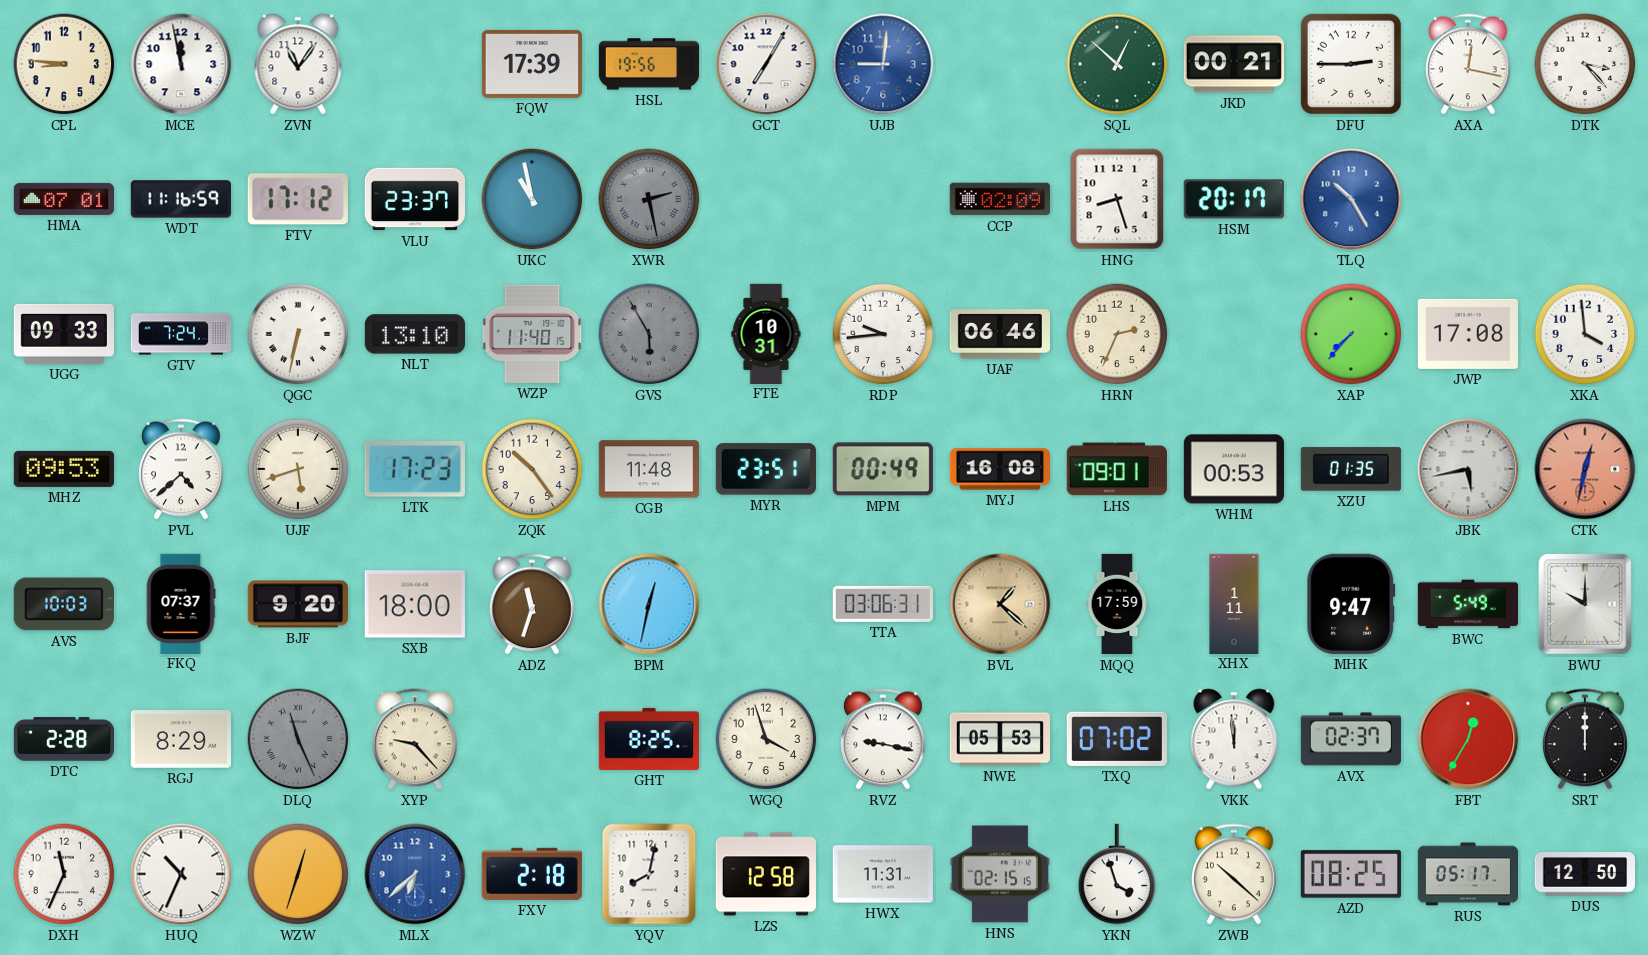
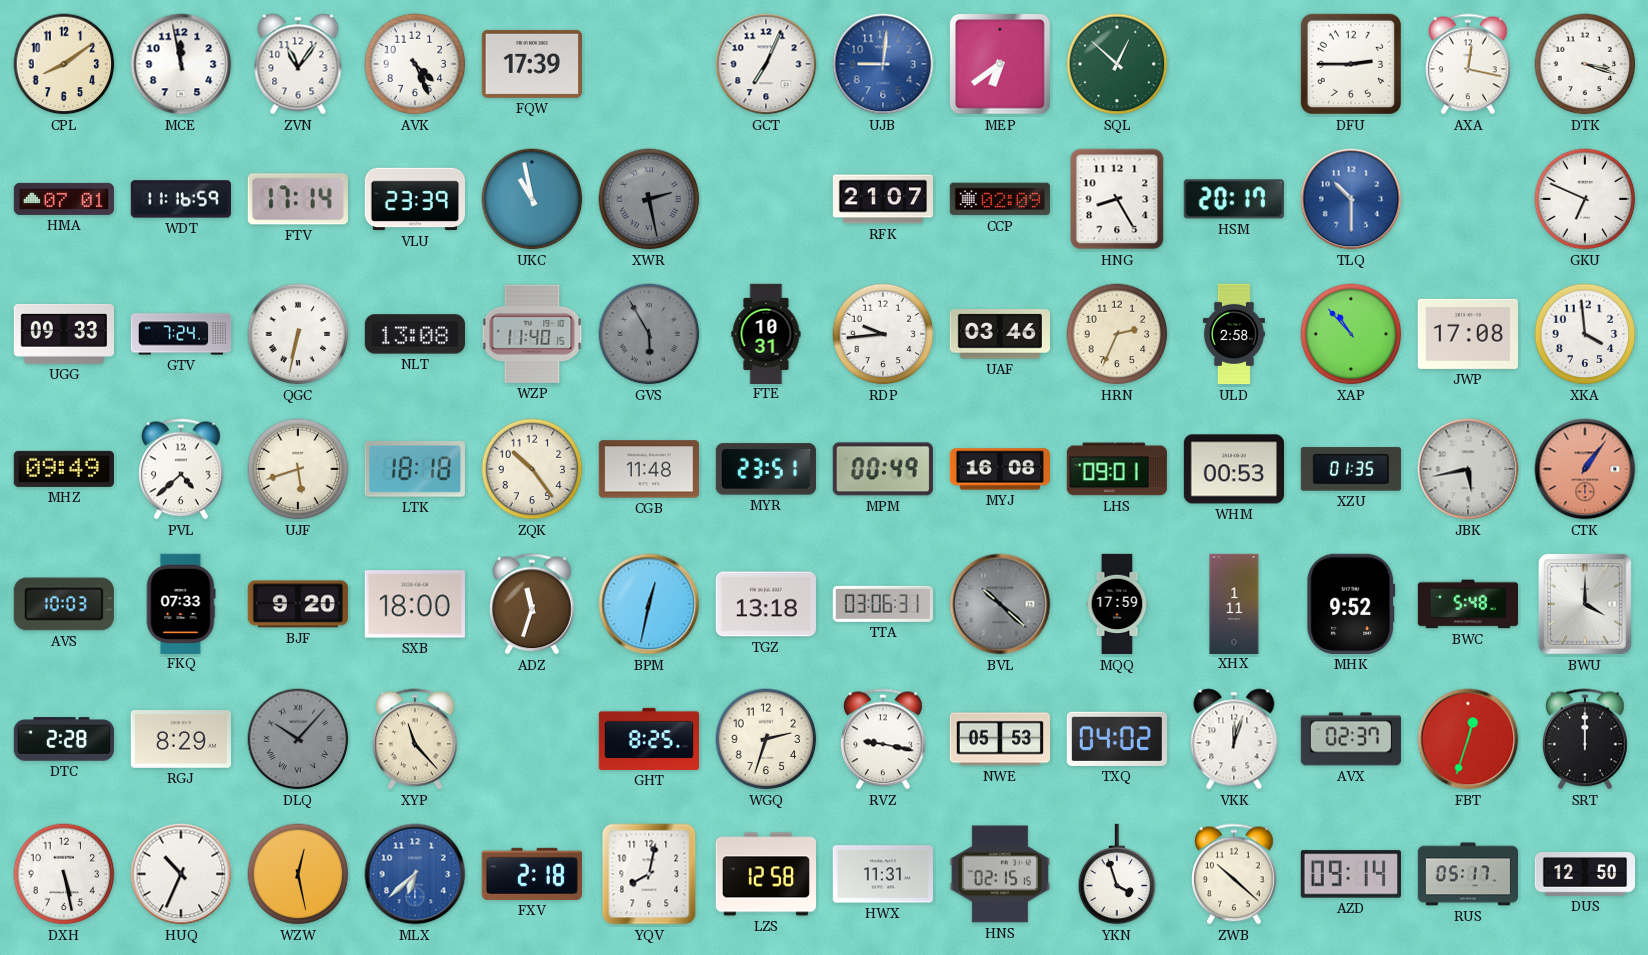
CPL: 8:46 -> 8:09 (64, 64)
AVK: none -> 4:26 (415, 64)
HSL: 19:56 -> none (649, 64)
GCT: 7:05 -> 7:04 (766, 64)
MEP: none -> 6:39 (1000, 64)
JKD: 00:21 -> none (1233, 64)
DTK: 3:23 -> 3:18 (1585, 64)
FTV: 17:12 -> 17:14 (298, 199)
VLU: 23:37 -> 23:39 (414, 199)
RFK: none -> 21:07 (883, 199)
HNG: 8:27 -> 8:25 (1117, 199)
TLQ: 10:25 -> 10:30 (1351, 199)
GKU: none -> 6:49 (1585, 199)
NLT: 13:10 -> 13:08 (414, 334)
UAF: 06:46 -> 03:46 (1000, 334)
ULD: none -> 2:58 (1234, 334)
XAP: 7:37 -> 10:53 (1351, 334)
MHZ: 09:53 -> 09:49 (64, 469)
LTK: 17:23 -> 18:18 (415, 470)
CTK: 12:32 -> 1:06 (1585, 469)
FKQ: 07:37 -> 07:33 (181, 603)
TGZ: none -> 13:18 (765, 604)
BVL: 1:22 -> 10:22 (1000, 604)
BVL dial: champagne -> grey (1000, 604)
MHK: 9:47 -> 9:52 (1351, 604)
BWC: 5:49 -> 5:48 (1467, 604)
BWU: 10:00 -> 4:00 (1585, 605)
DLQ: 11:26 -> 10:07 (298, 739)
XYP: 9:23 -> 11:23 (416, 739)
WGQ: 3:57 -> 2:33 (766, 739)
TXQ: 07:02 -> 04:02 (1117, 739)
VKK: 11:59 -> 12:03 (1234, 739)
FBT: 12:35 -> 12:33 (1468, 739)
DXH: 11:34 -> 5:28 (64, 874)
WZW: 12:33 -> 12:28 (298, 874)
AZD: 08:25 -> 09:14 (1351, 874)
